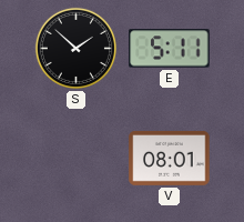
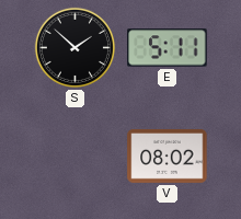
V: 08:01 -> 08:02 (168, 155)
